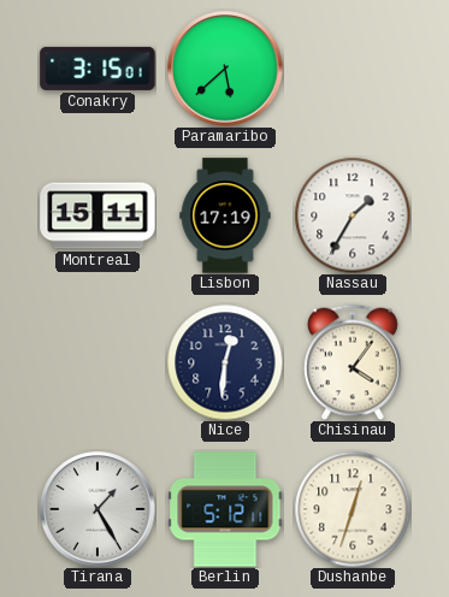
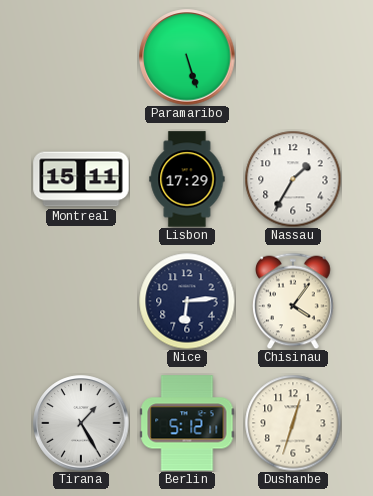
Conakry: 3:15 -> none (98, 69)
Paramaribo: 5:38 -> 5:27 (187, 57)
Lisbon: 17:19 -> 17:29 (187, 179)
Nice: 12:31 -> 6:14 (187, 301)
